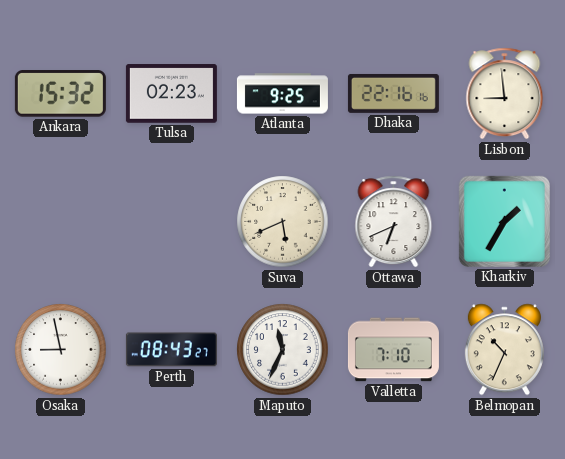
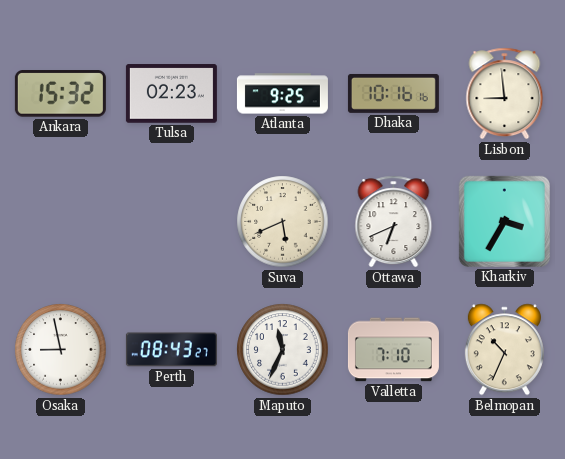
Dhaka: 22:16 -> 10:16 (393, 93)
Kharkiv: 1:35 -> 3:35 (504, 221)
